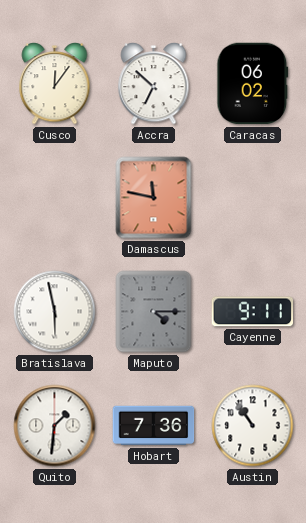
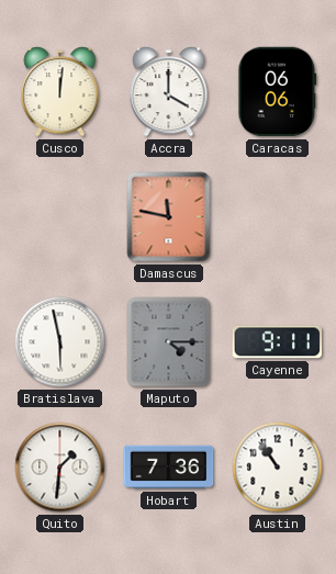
Cusco: 12:06 -> 12:01 (60, 92)
Accra: 6:52 -> 4:00 (169, 92)
Caracas: 06:02 -> 06:06 (278, 92)
